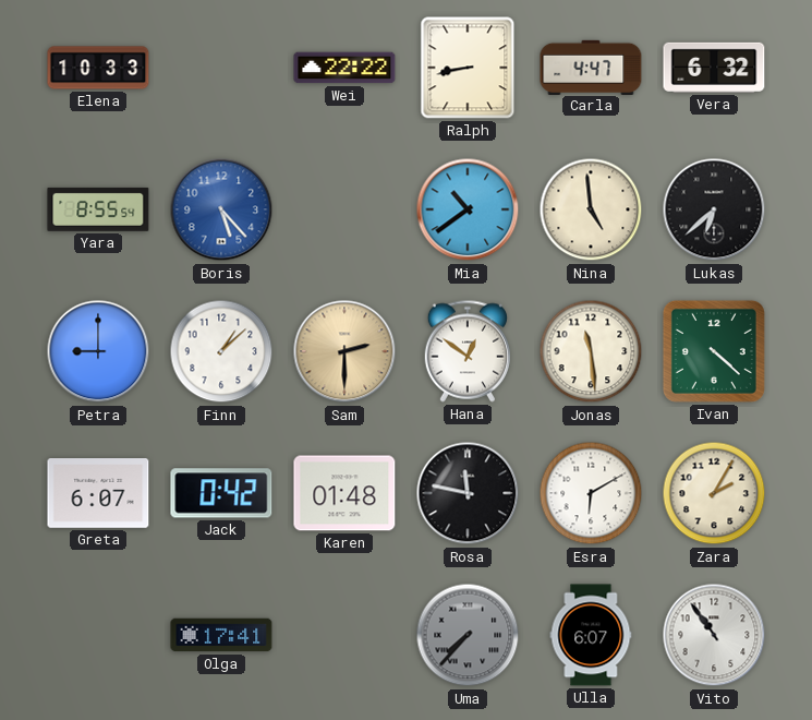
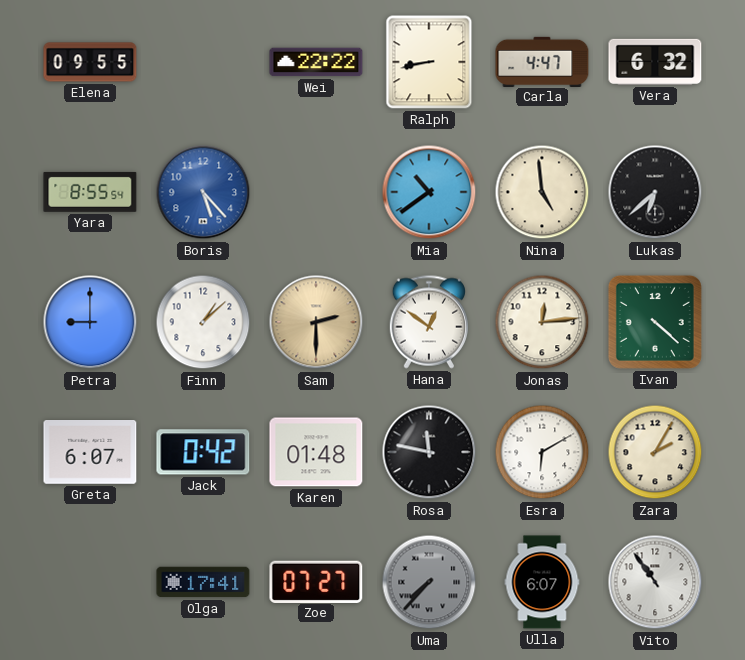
Elena: 10:33 -> 09:55 (90, 62)
Jonas: 11:29 -> 12:14 (542, 322)
Zoe: none -> 07:27 (316, 581)
